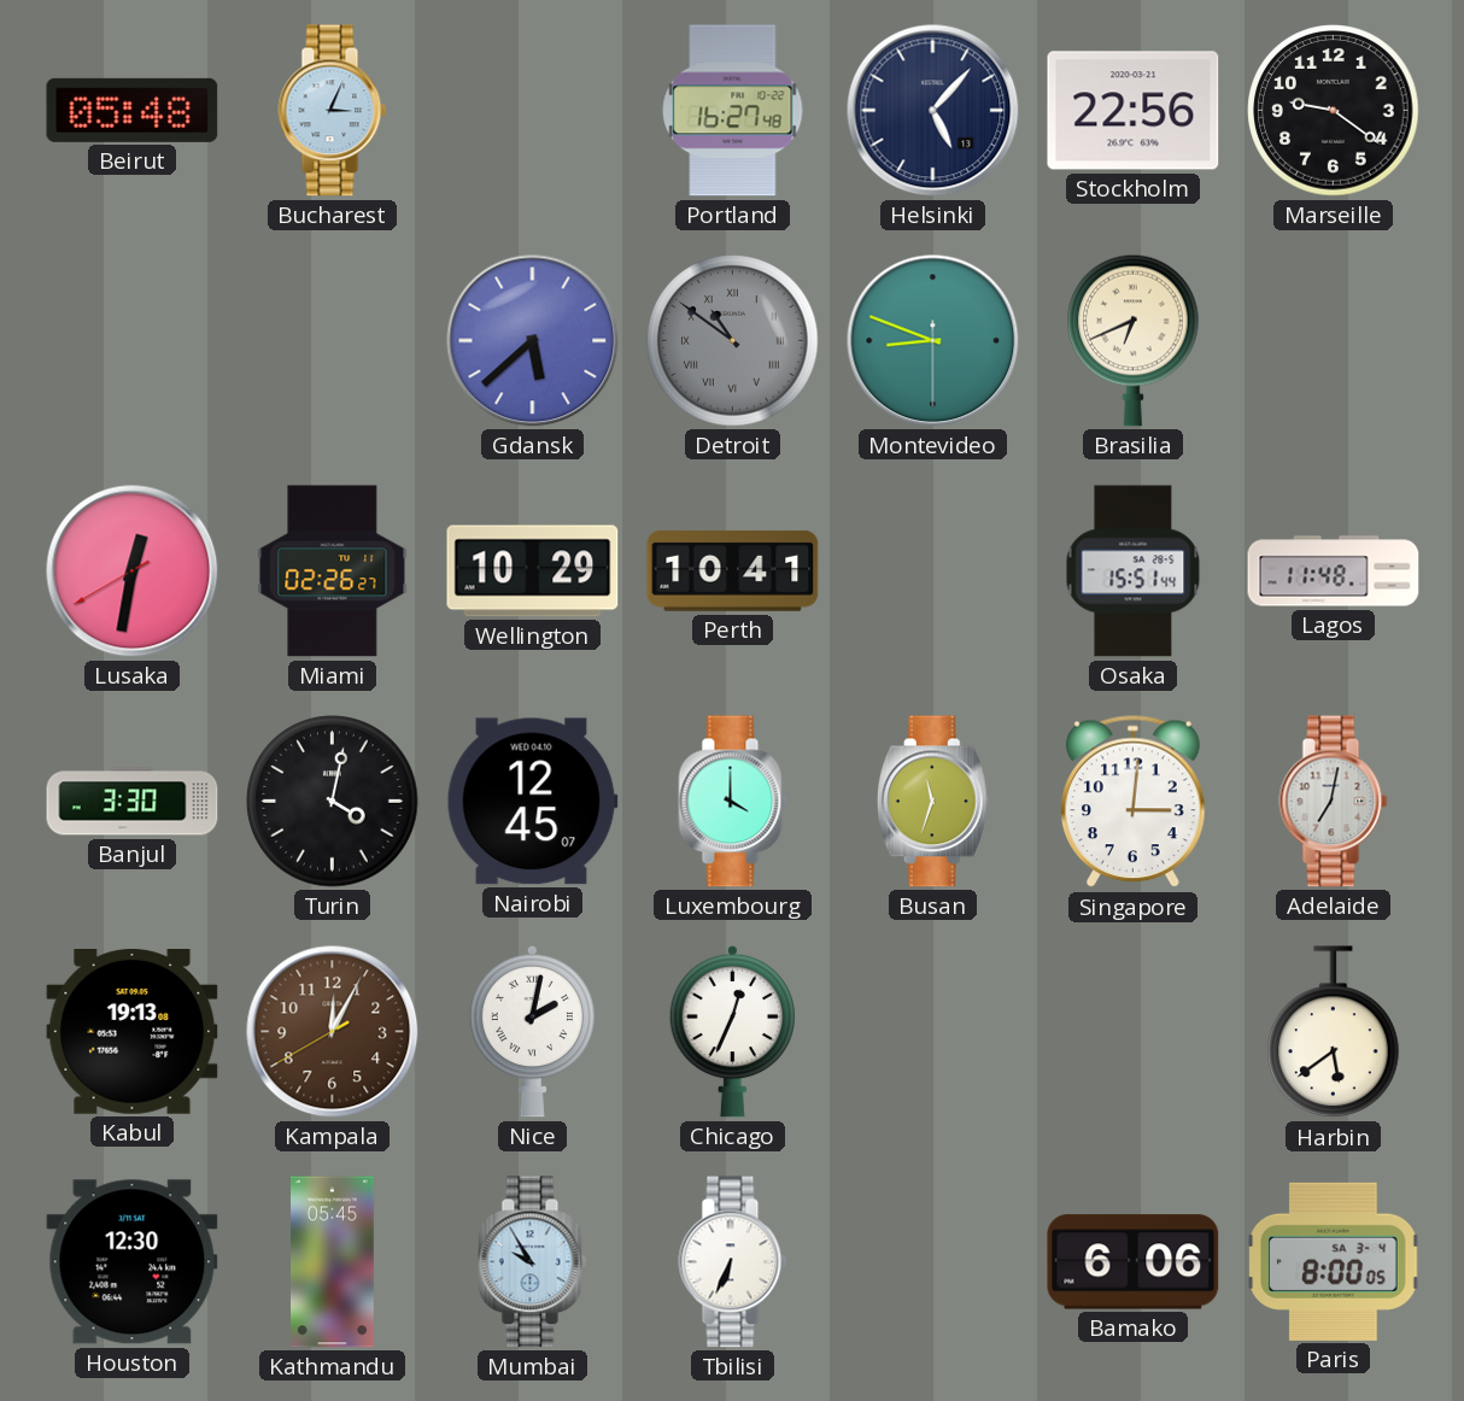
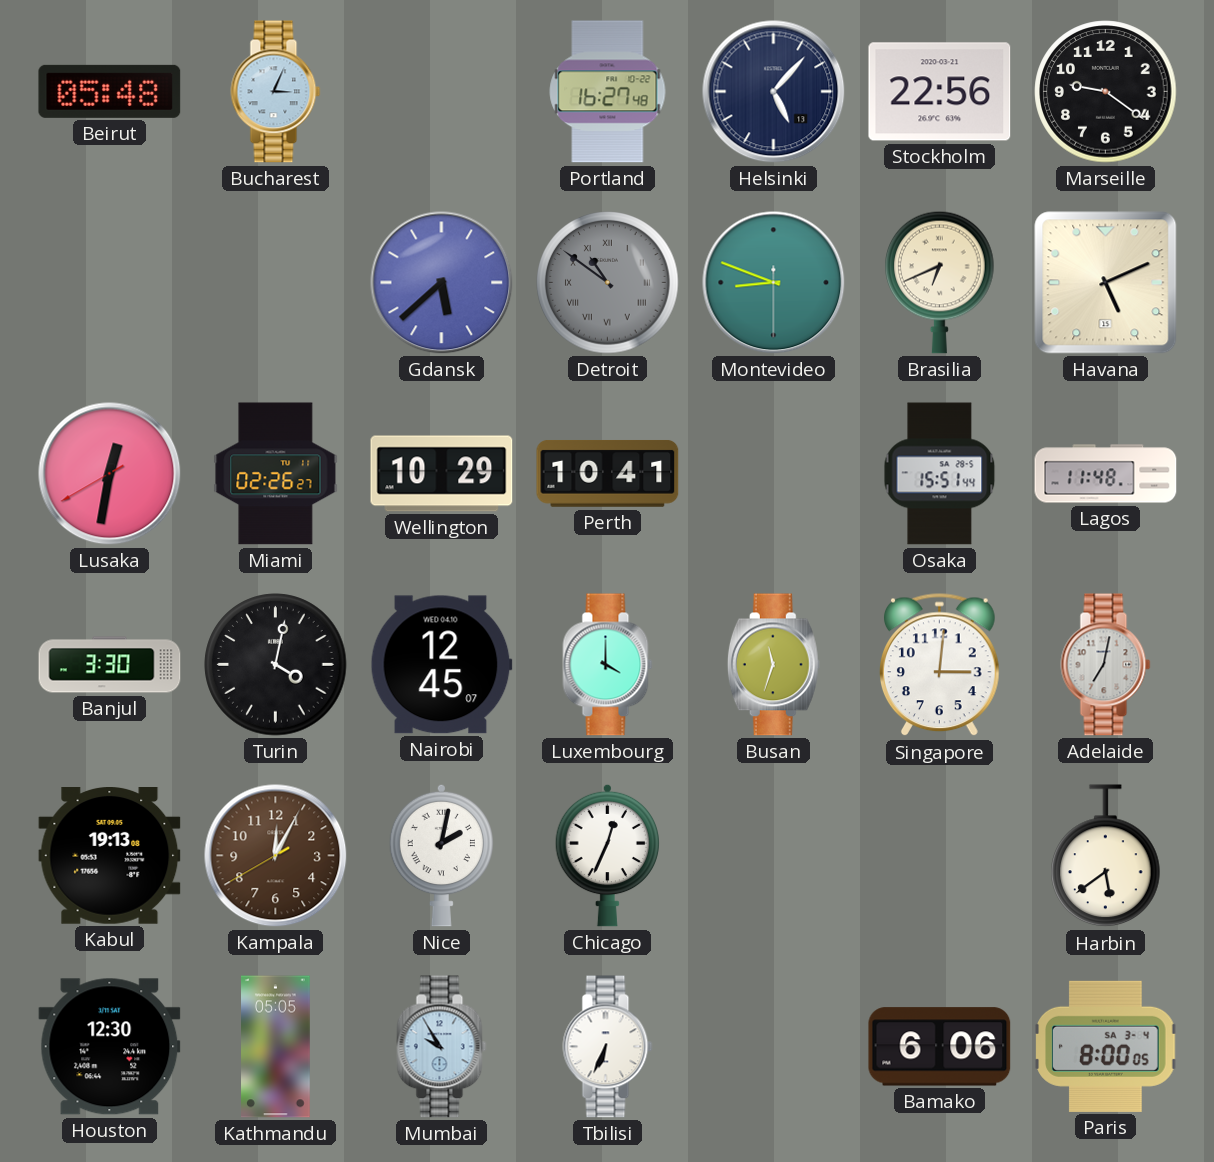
Havana: none -> 5:11 (1106, 283)
Kathmandu: 05:45 -> 05:05 (276, 1047)
